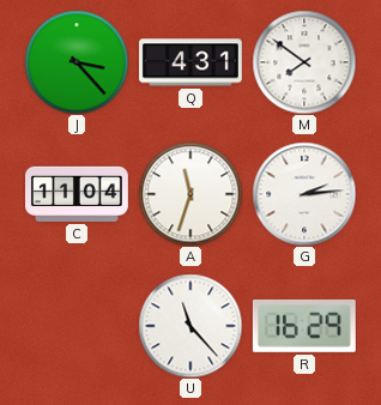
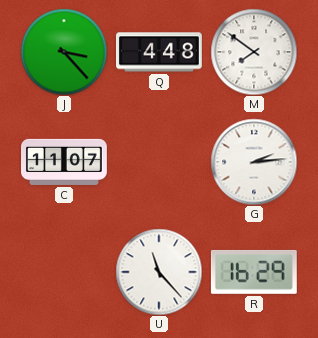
Q: 4:31 -> 4:48 (160, 52)
C: 11:04 -> 11:07 (65, 162)
A: 11:33 -> none (190, 194)
